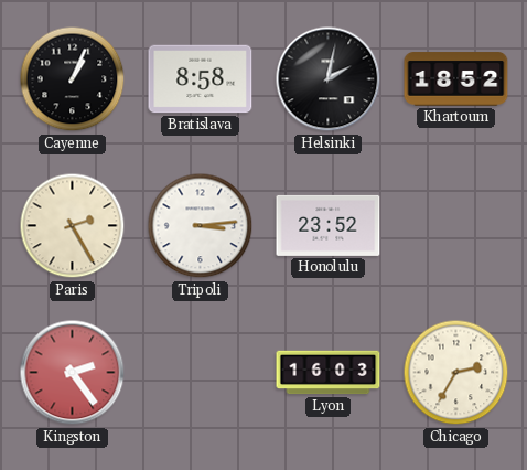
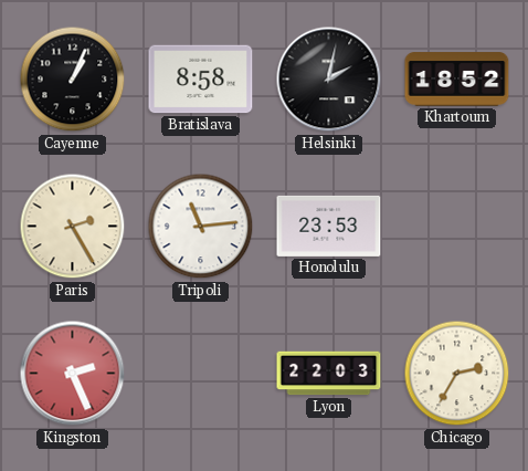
Tripoli: 3:14 -> 11:14 (201, 227)
Honolulu: 23:52 -> 23:53 (329, 226)
Kingston: 2:24 -> 2:26 (73, 374)
Lyon: 16:03 -> 22:03 (329, 374)
